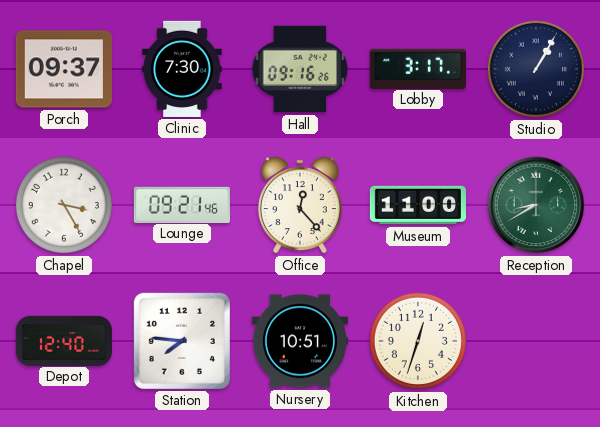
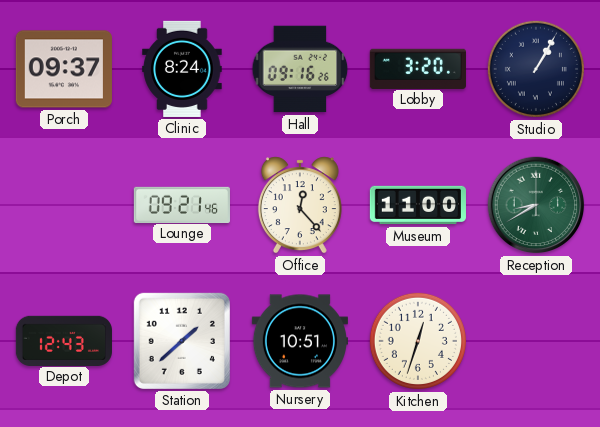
Clinic: 7:30 -> 8:24 (182, 69)
Lobby: 3:17 -> 3:20 (418, 68)
Chapel: 3:25 -> none (64, 205)
Depot: 12:40 -> 12:43 (64, 340)
Station: 7:46 -> 1:38 (182, 341)
